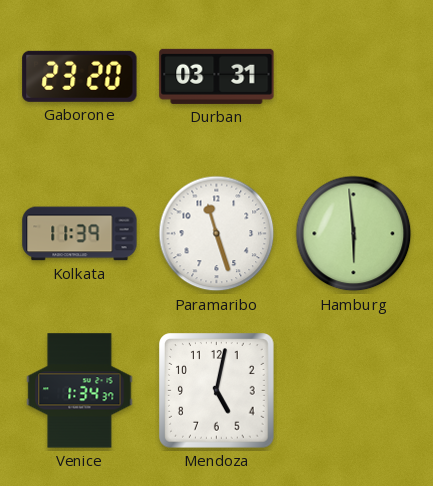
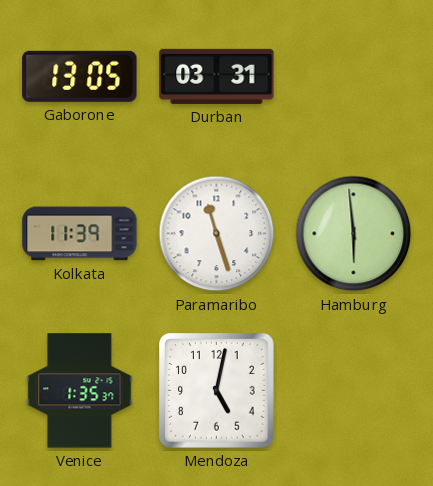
Gaborone: 23:20 -> 13:05 (80, 76)
Venice: 1:34 -> 1:35 (80, 391)
